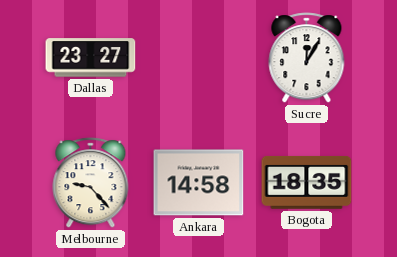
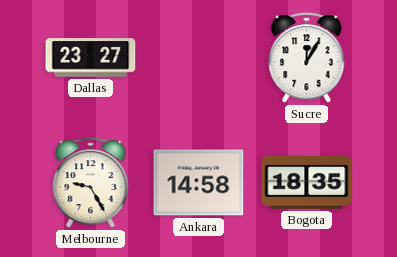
Melbourne: 9:23 -> 9:25 (91, 183)
